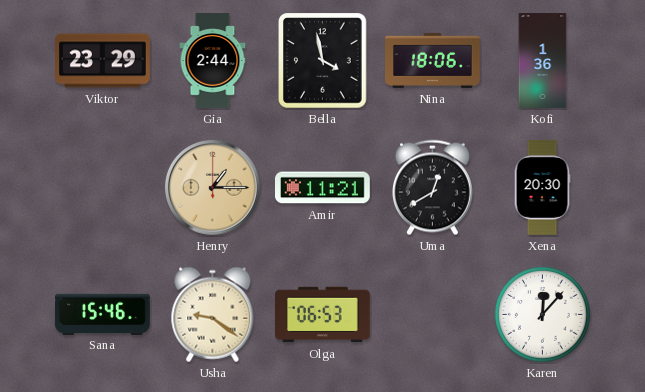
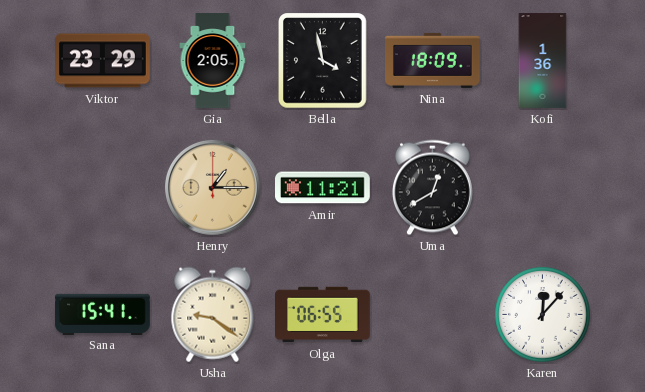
Gia: 2:44 -> 2:05 (213, 61)
Nina: 18:06 -> 18:09 (433, 60)
Xena: 20:30 -> none (542, 188)
Sana: 15:46 -> 15:41 (103, 314)
Olga: 06:53 -> 06:55 (323, 315)
